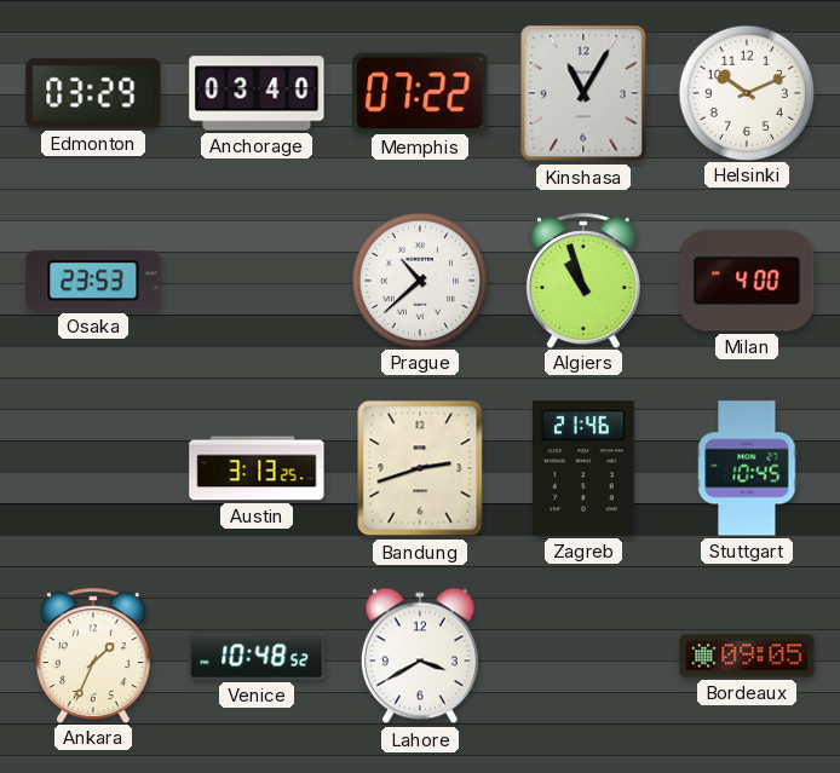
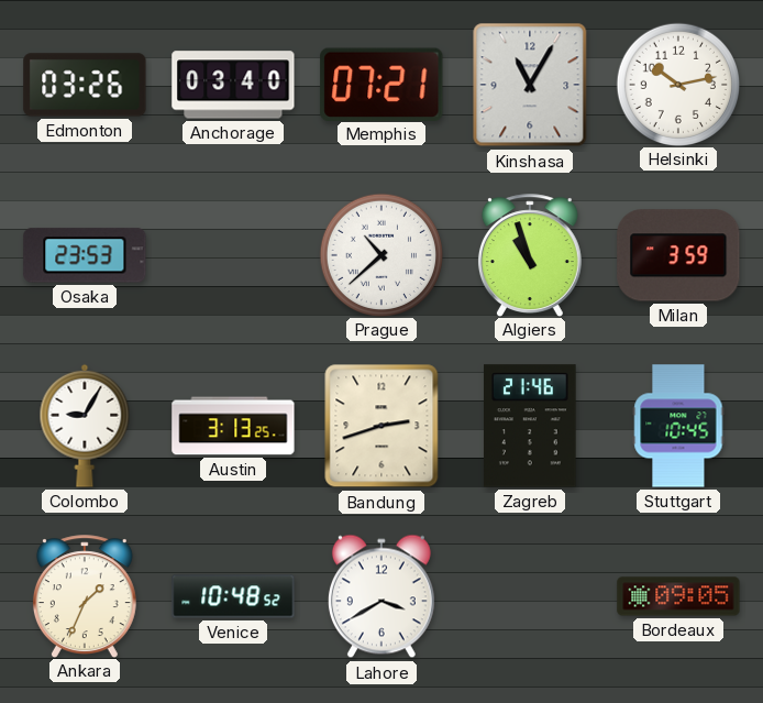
Edmonton: 03:29 -> 03:26 (85, 85)
Memphis: 07:22 -> 07:21 (381, 84)
Helsinki: 10:11 -> 10:13 (677, 84)
Milan: 4:00 -> 3:59 (678, 255)
Colombo: none -> 9:05 (85, 426)
